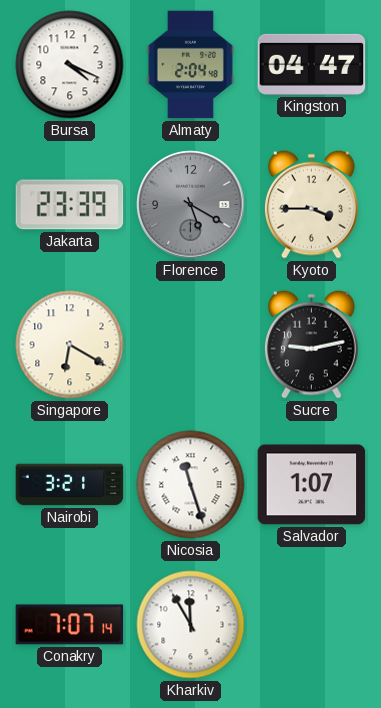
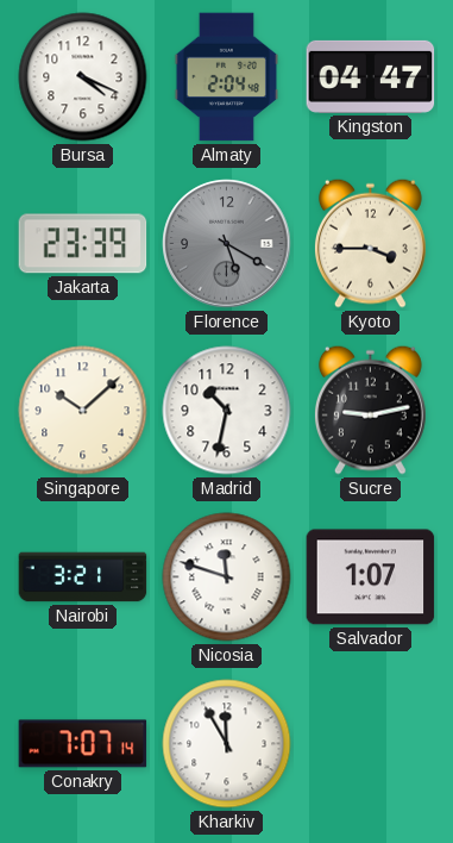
Singapore: 6:20 -> 10:08 (83, 411)
Madrid: none -> 10:32 (227, 411)
Nicosia: 11:27 -> 11:48 (227, 577)
